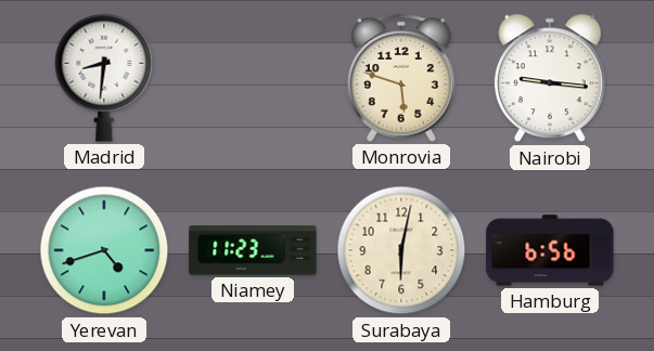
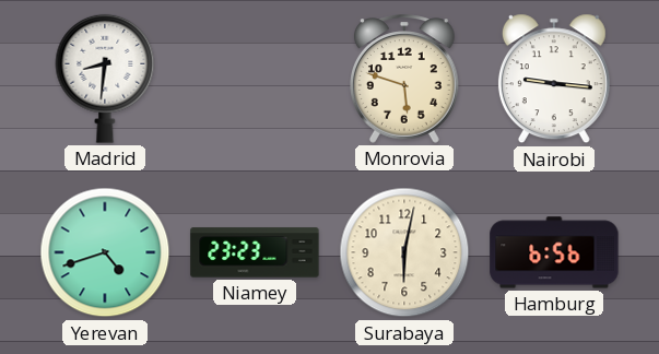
Niamey: 11:23 -> 23:23 (255, 252)
